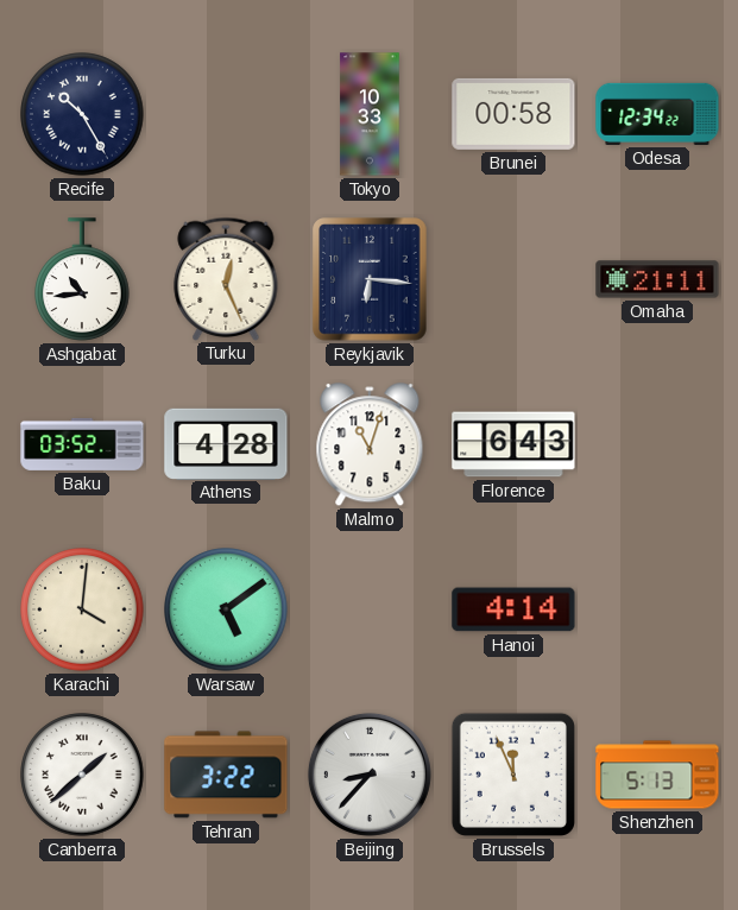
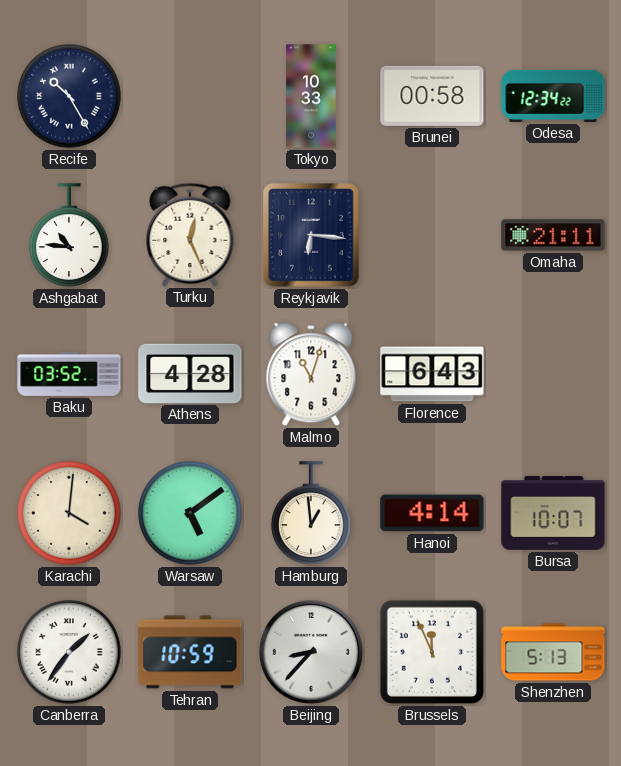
Ashgabat: 10:44 -> 10:46 (70, 235)
Hamburg: none -> 12:59 (312, 513)
Bursa: none -> 10:07 (553, 514)
Canberra: 1:38 -> 1:36 (69, 652)
Tehran: 3:22 -> 10:59 (190, 652)
